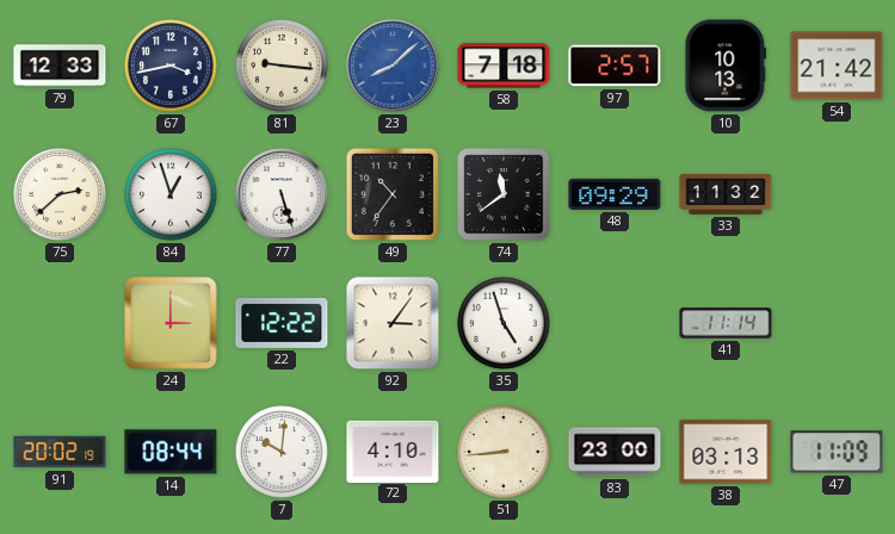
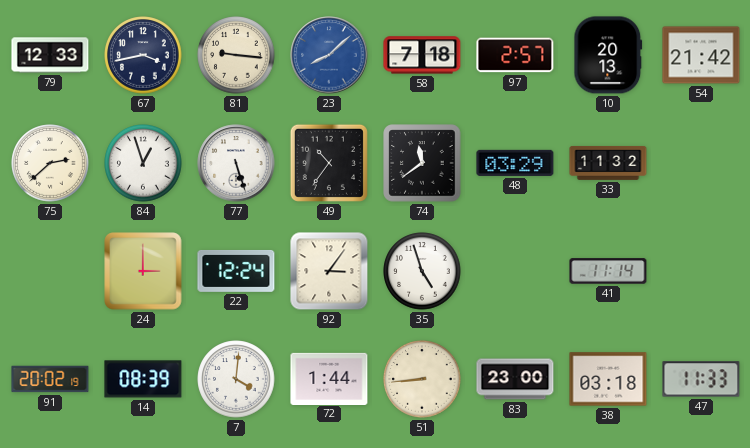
10: 10:13 -> 20:13 (608, 55)
48: 09:29 -> 03:29 (515, 163)
22: 12:22 -> 12:24 (236, 271)
14: 08:44 -> 08:39 (143, 379)
7: 10:01 -> 4:01 (236, 379)
72: 4:10 -> 1:44 (329, 378)
38: 03:13 -> 03:18 (608, 379)
47: 11:09 -> 11:33 (701, 379)
